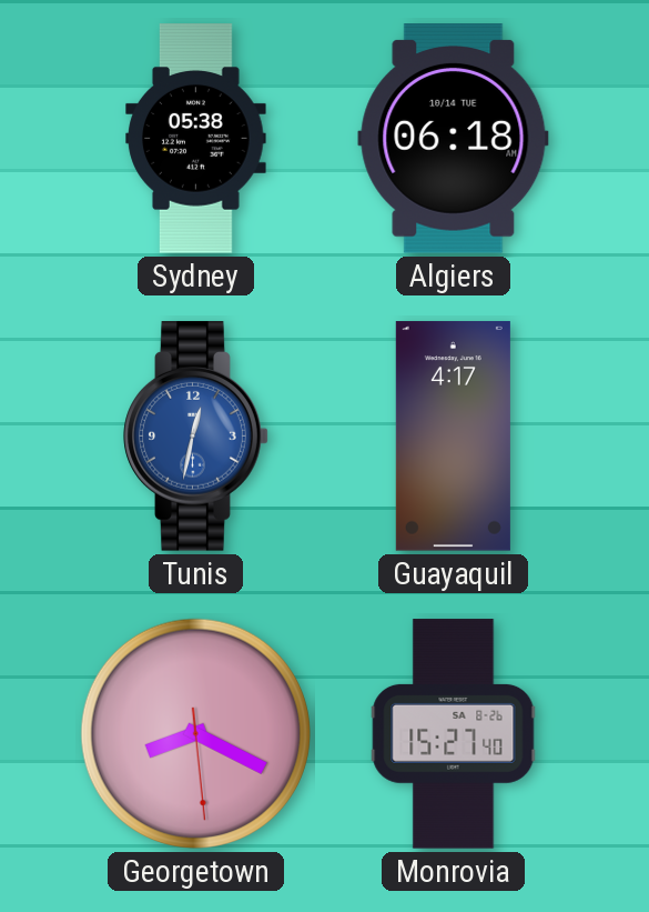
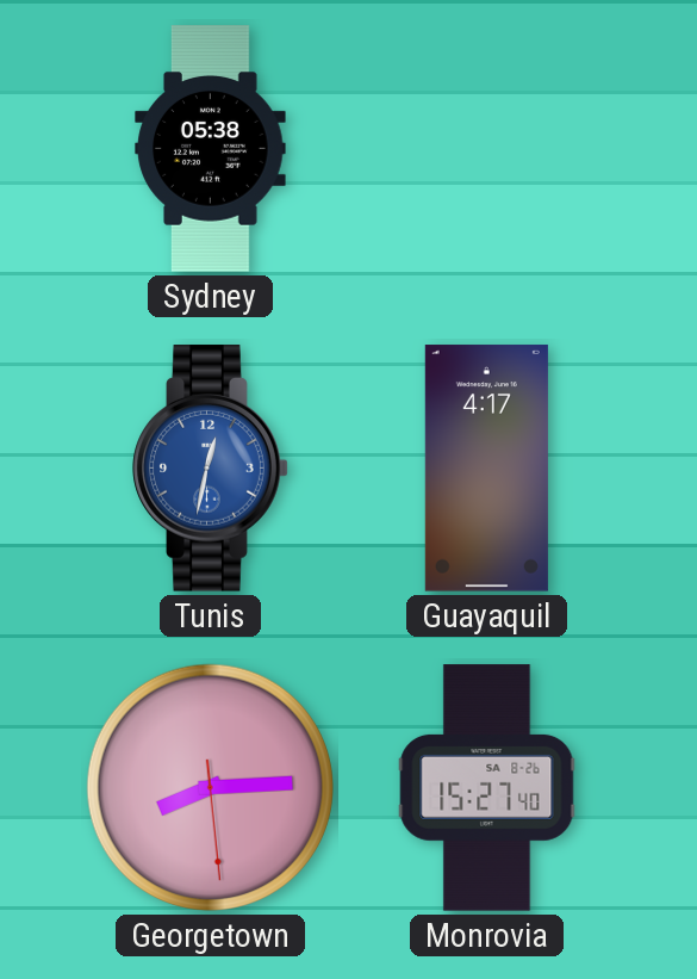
Algiers: 06:18 -> none (454, 139)
Georgetown: 8:19 -> 8:14 (210, 787)
